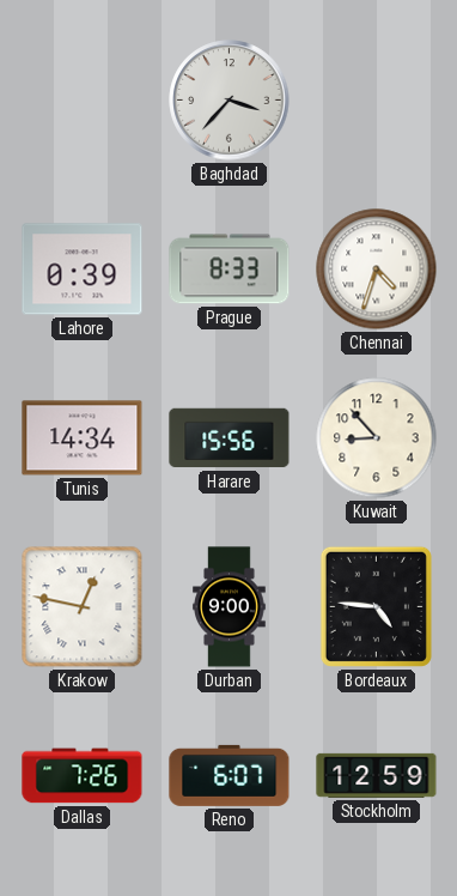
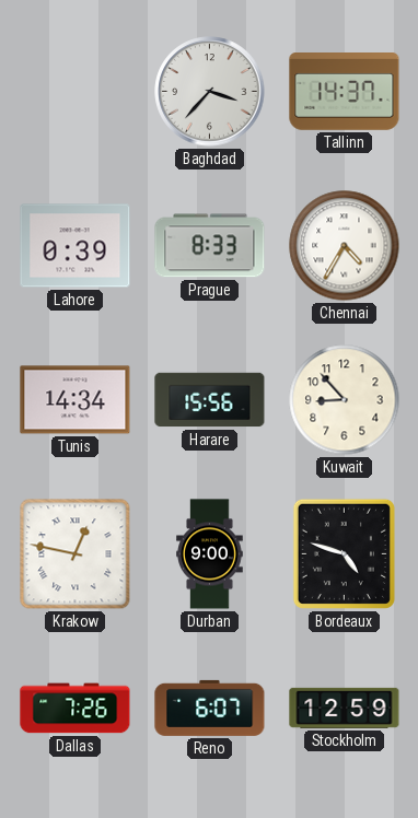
Tallinn: none -> 14:37 (345, 92)
Chennai: 4:33 -> 4:35 (345, 246)
Bordeaux: 4:46 -> 4:48 (344, 553)
